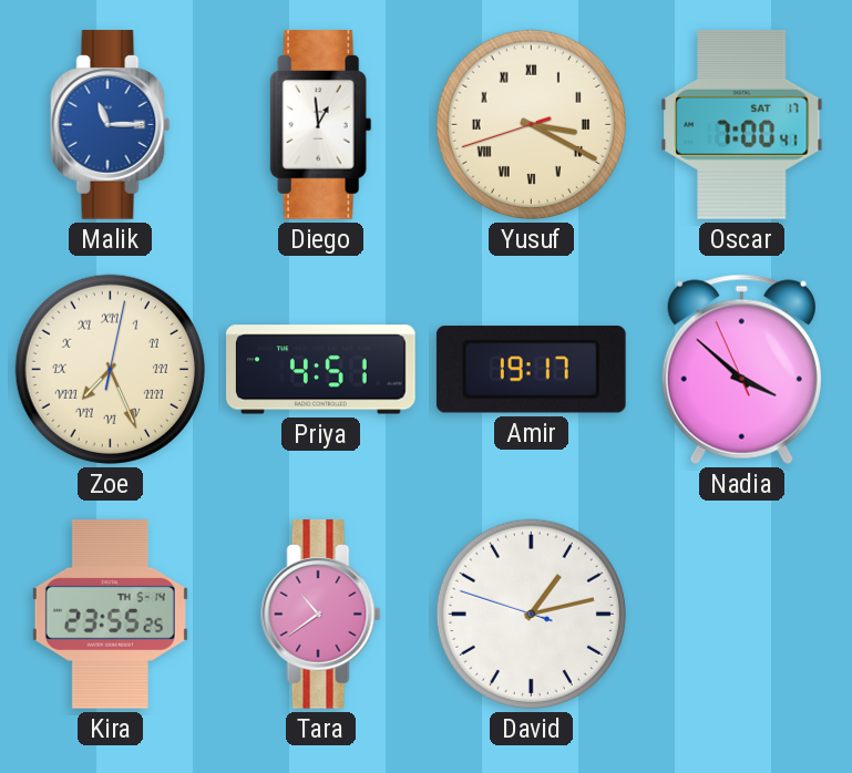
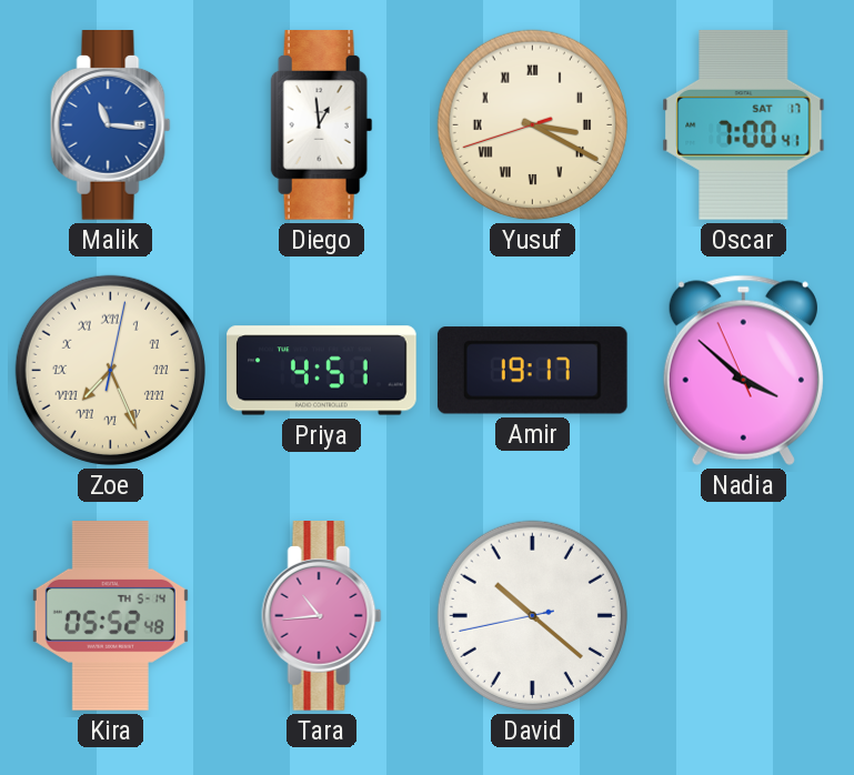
Malik: 11:15 -> 11:16 (111, 125)
Kira: 23:55 -> 05:52 (110, 616)
Tara: 10:39 -> 10:44 (322, 616)
David: 1:12 -> 10:21 (532, 615)
